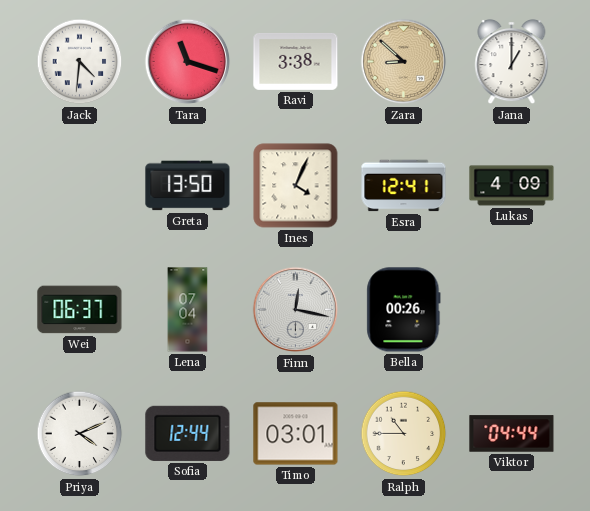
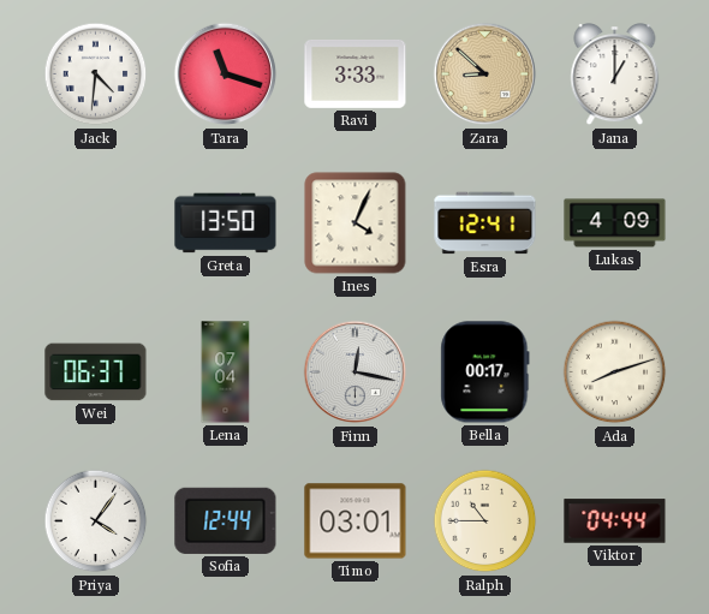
Ravi: 3:38 -> 3:33 (356, 73)
Bella: 00:26 -> 00:17 (485, 372)
Ada: none -> 8:12 (615, 372)
Priya: 4:11 -> 4:06 (96, 521)
